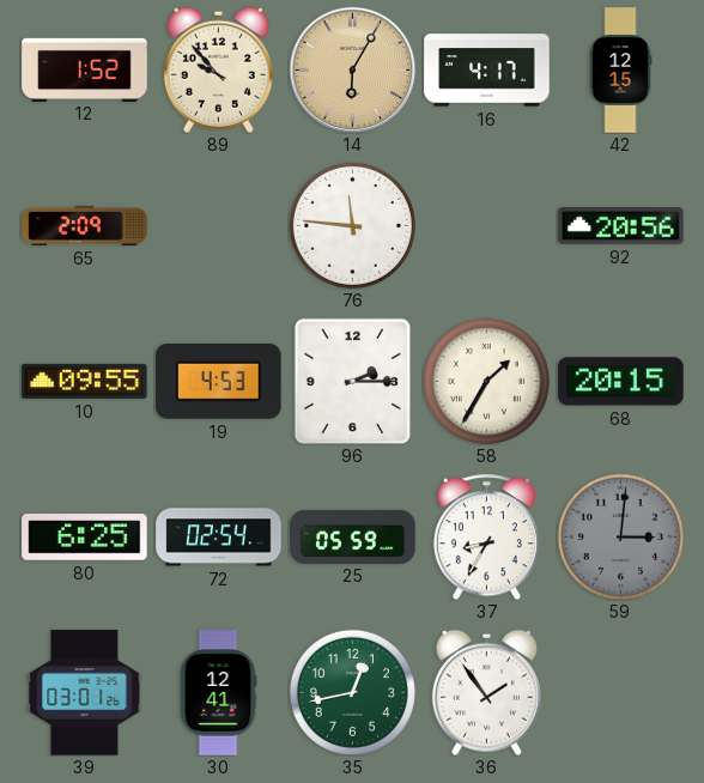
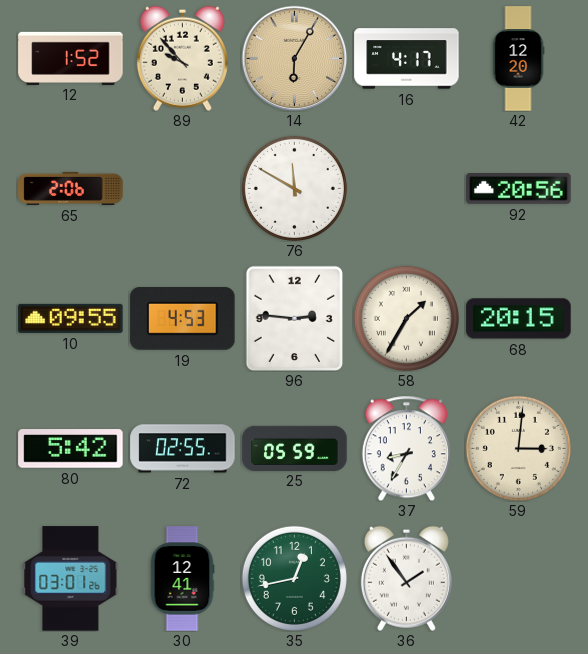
42: 12:15 -> 12:20 (518, 59)
65: 2:09 -> 2:06 (71, 188)
76: 11:46 -> 11:50 (294, 188)
96: 2:15 -> 2:46 (294, 318)
80: 6:25 -> 5:42 (71, 449)
72: 02:54 -> 02:55 (183, 449)
59 dial: grey -> cream (518, 448)
